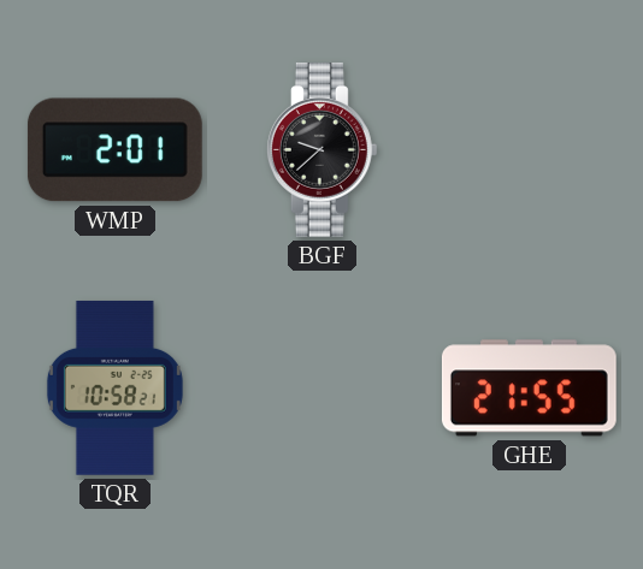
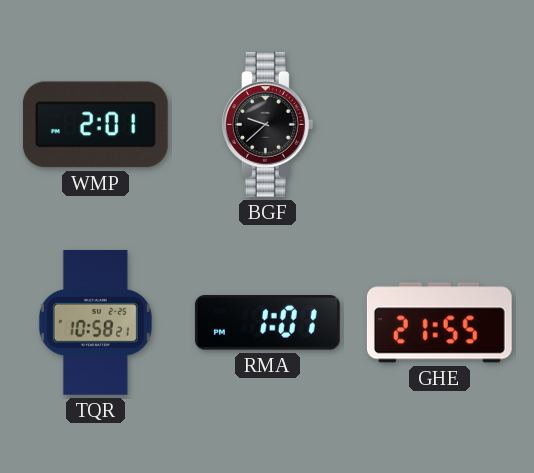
RMA: none -> 1:01 (267, 323)
